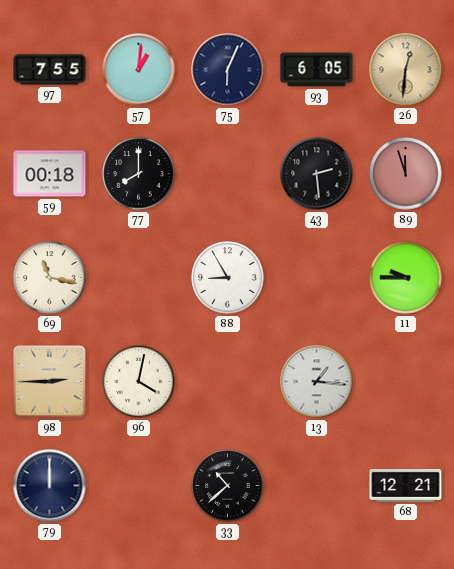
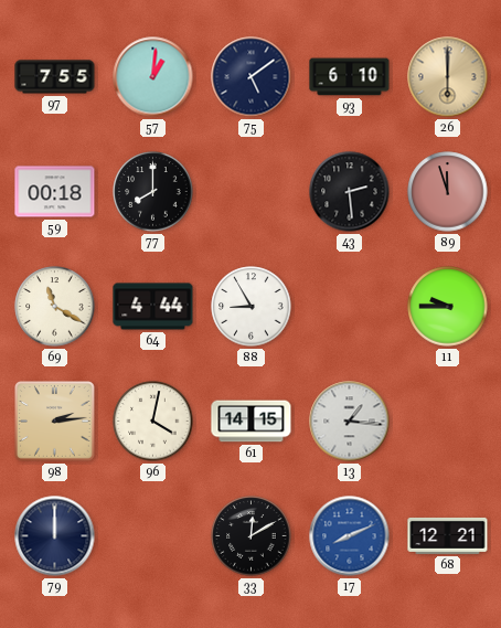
75: 6:04 -> 5:09 (252, 77)
93: 6:05 -> 6:10 (350, 77)
26: 12:31 -> 6:00 (448, 77)
69: 11:17 -> 11:20 (55, 307)
64: none -> 4:44 (153, 307)
98: 2:45 -> 2:14 (55, 422)
61: none -> 14:15 (252, 422)
33: 10:38 -> 12:10 (252, 536)
17: none -> 8:11 (350, 536)
